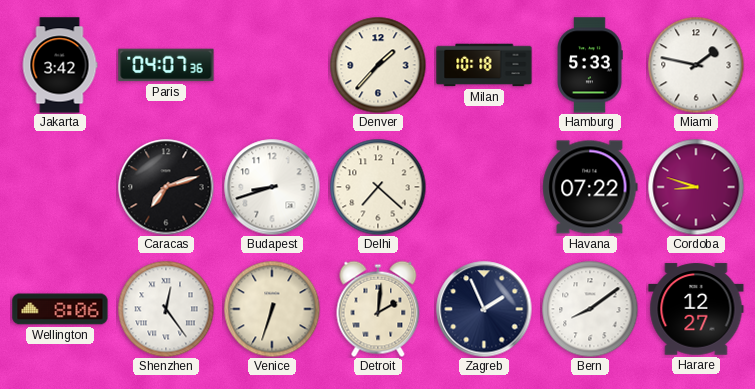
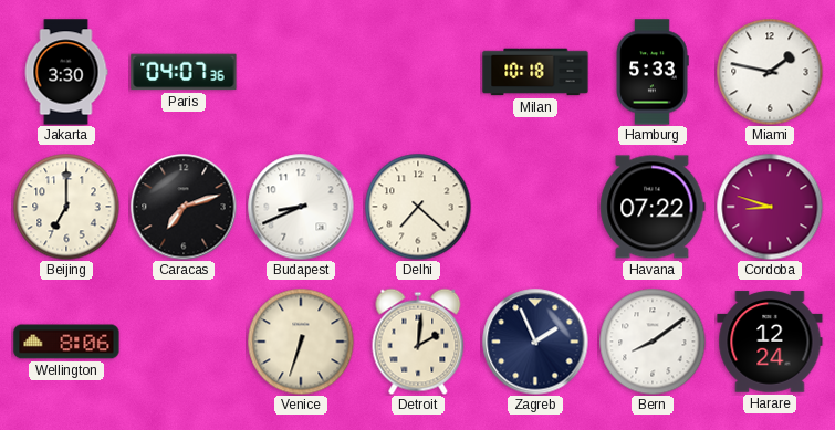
Jakarta: 3:42 -> 3:30 (66, 72)
Denver: 1:37 -> none (378, 65)
Beijing: none -> 7:00 (66, 207)
Budapest: 8:42 -> 8:41 (301, 207)
Shenzhen: 12:24 -> none (166, 309)
Harare: 12:27 -> 12:24 (770, 342)
